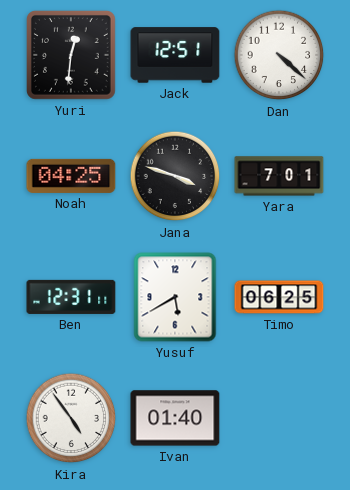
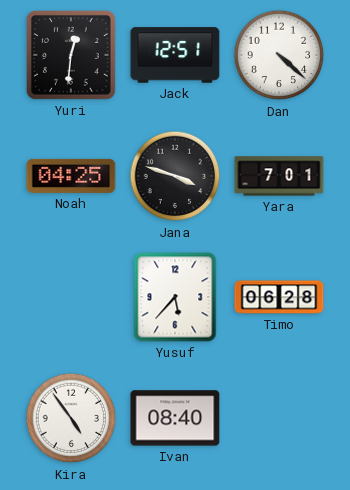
Ben: 12:31 -> none (71, 297)
Yusuf: 5:40 -> 5:37 (175, 297)
Timo: 06:25 -> 06:28 (279, 297)
Ivan: 01:40 -> 08:40 (175, 418)
